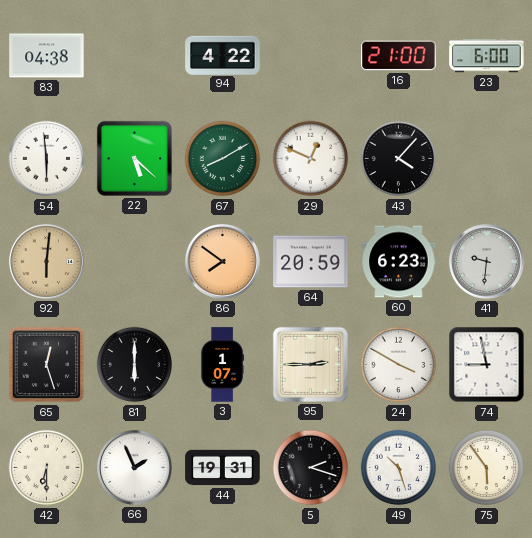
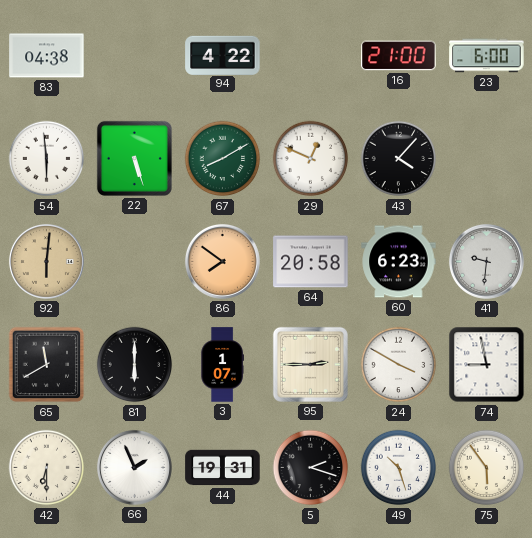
22: 5:22 -> 5:27 (134, 158)
64: 20:59 -> 20:58 (311, 262)
65: 12:27 -> 11:40 (47, 365)
